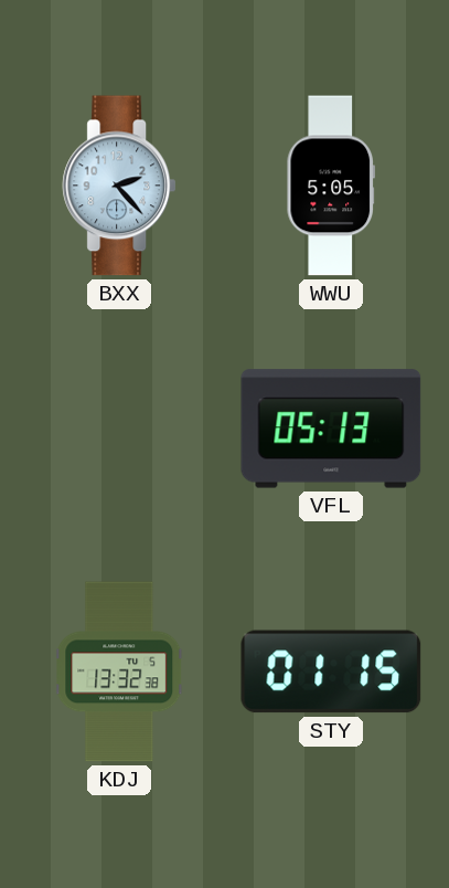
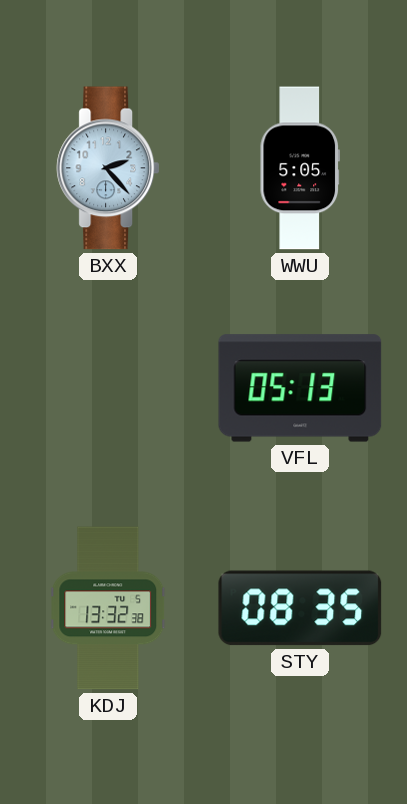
STY: 01:15 -> 08:35 (300, 608)
